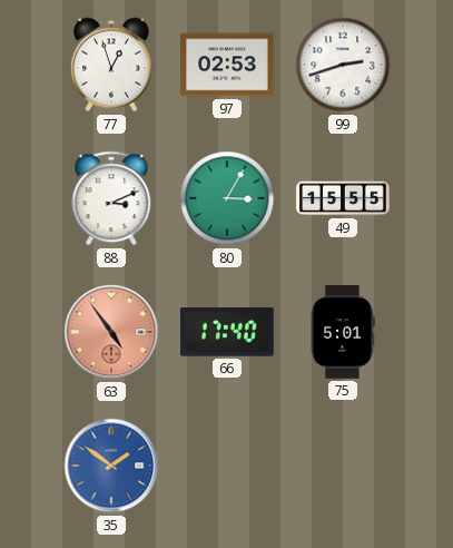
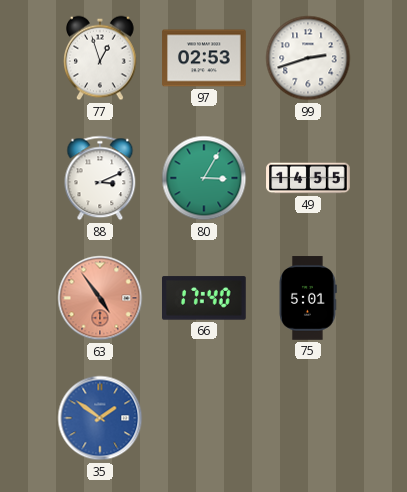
49: 15:55 -> 14:55 (308, 178)
